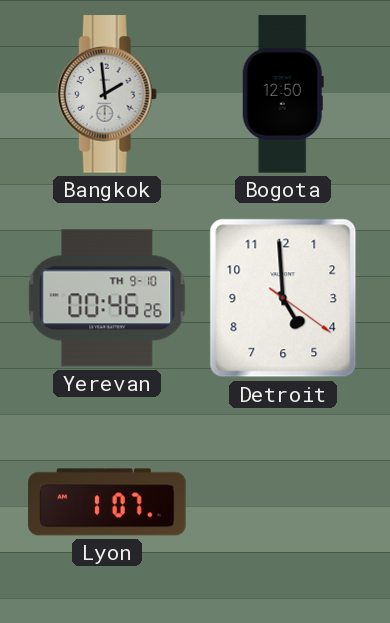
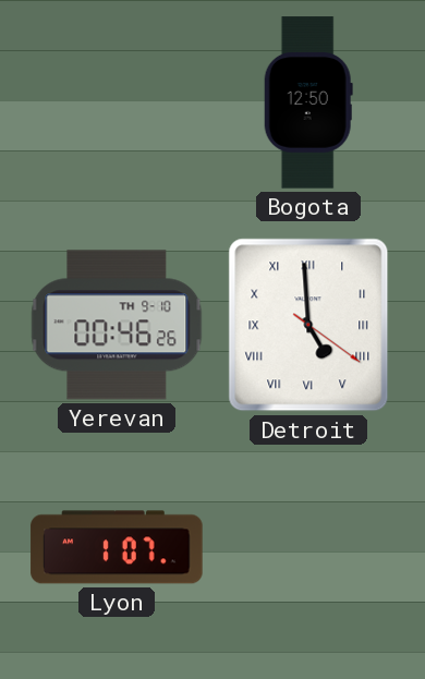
Bangkok: 1:59 -> none (107, 94)
Detroit numerals: Arabic -> Roman (308, 325)
